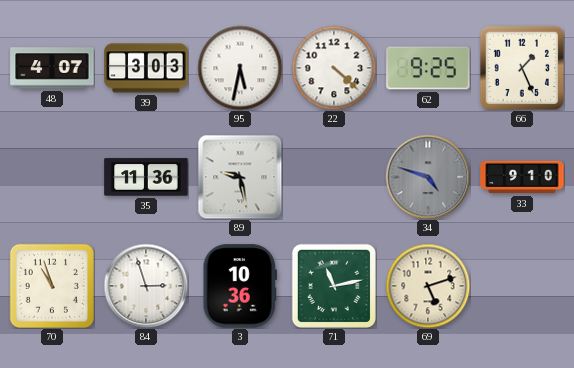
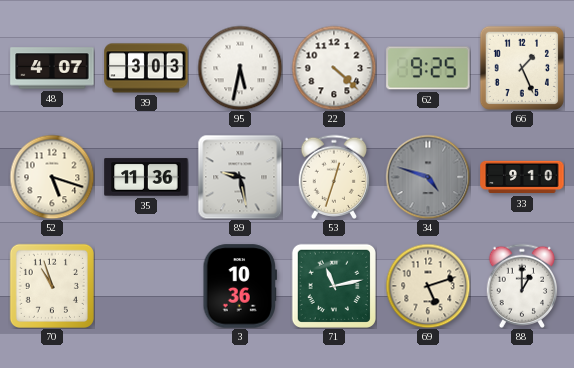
52: none -> 5:18 (52, 177)
53: none -> 12:33 (334, 177)
84: 2:57 -> none (146, 286)
88: none -> 1:00 (522, 286)
